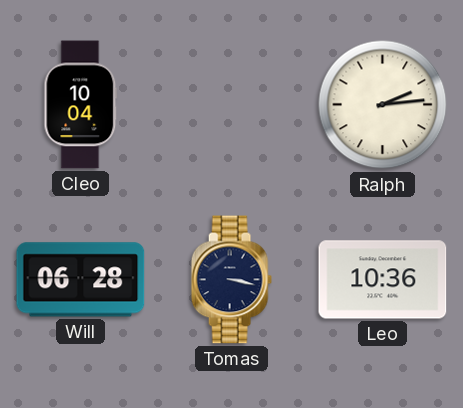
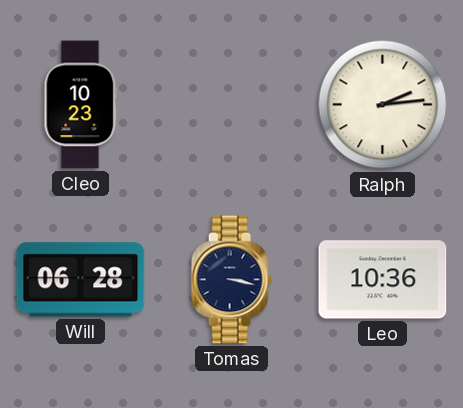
Cleo: 10:04 -> 10:23 (81, 105)
